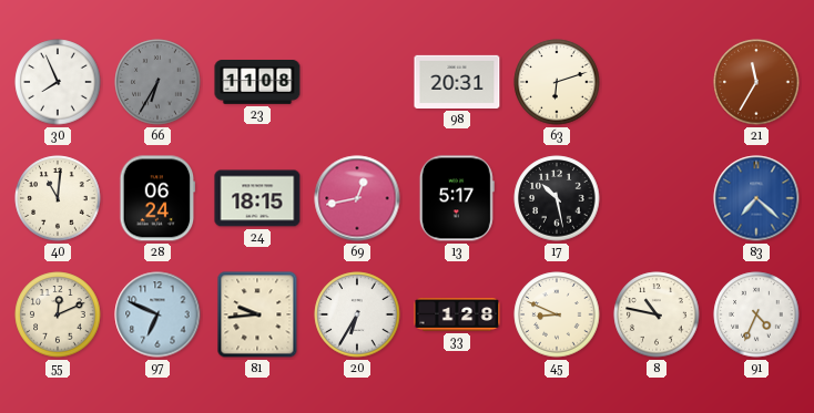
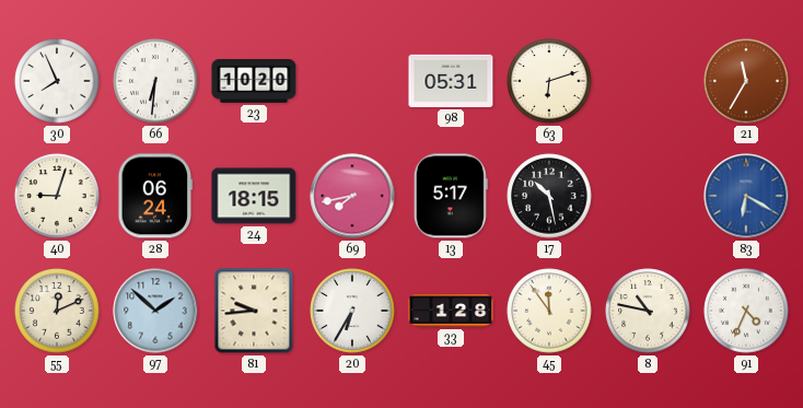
66: 6:35 -> 6:31 (155, 81)
66 dial: grey -> white (155, 81)
23: 11:08 -> 10:20 (254, 82)
98: 20:31 -> 05:31 (451, 81)
40: 11:01 -> 9:03 (57, 196)
69: 12:43 -> 7:43 (352, 196)
83: 7:22 -> 6:20 (746, 196)
97: 6:49 -> 1:52 (155, 311)
45: 8:49 -> 11:54 (549, 311)
